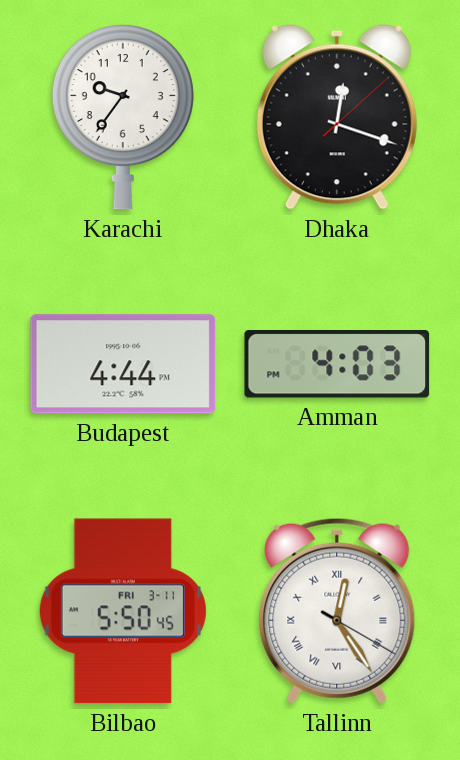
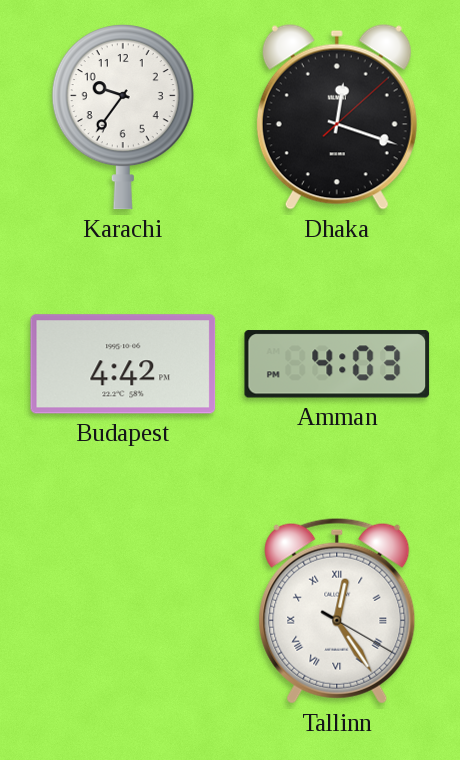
Budapest: 4:44 -> 4:42 (123, 364)
Bilbao: 5:50 -> none (123, 611)
